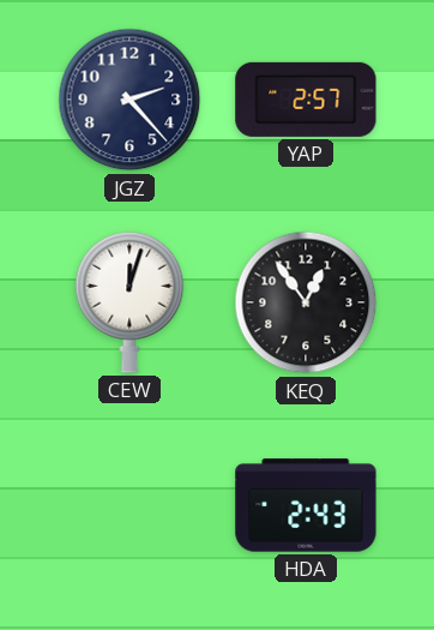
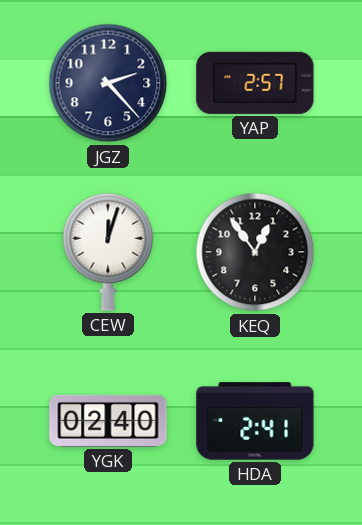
YGK: none -> 02:40 (108, 421)
HDA: 2:43 -> 2:41 (255, 421)
